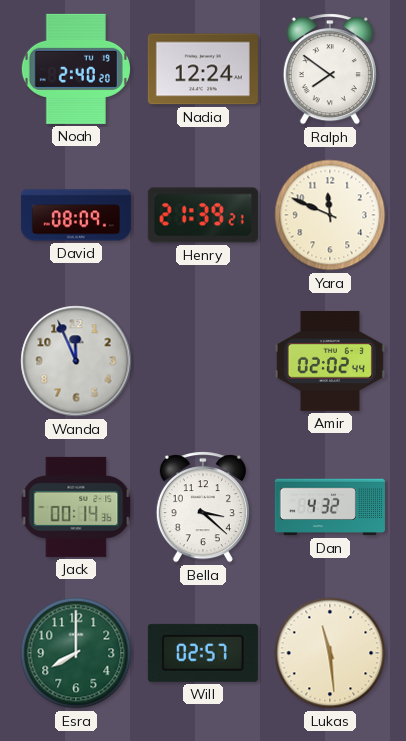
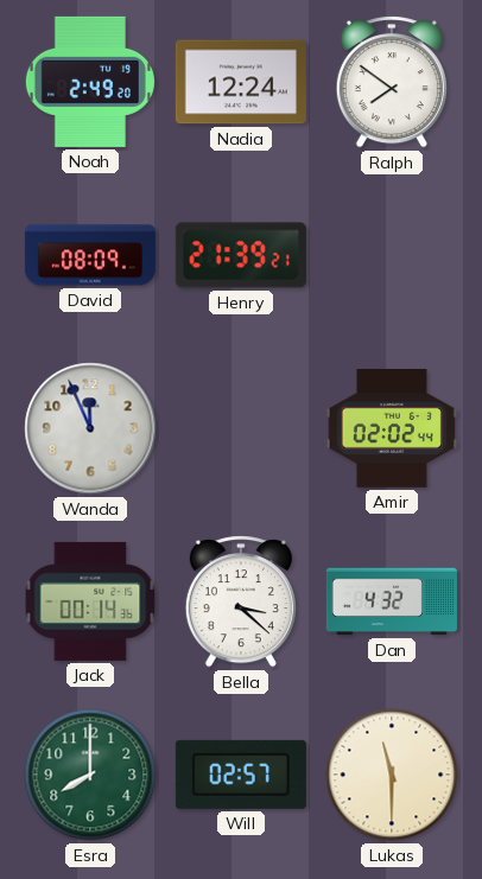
Noah: 2:40 -> 2:49 (90, 82)
Yara: 11:49 -> none (330, 215)
Lukas: 11:29 -> 11:30 (392, 775)
